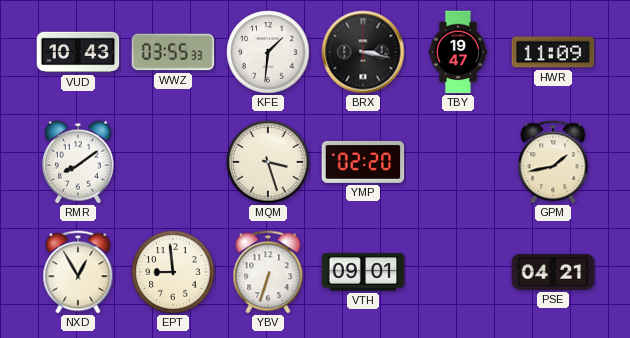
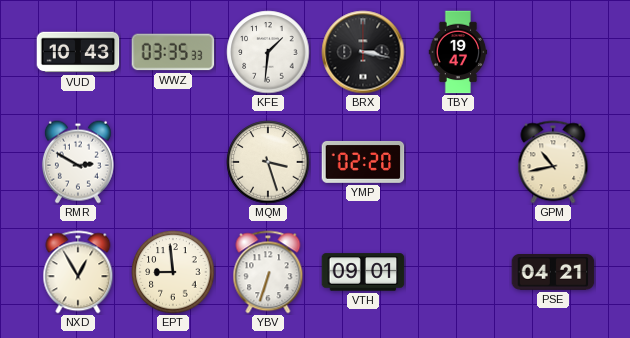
WWZ: 03:55 -> 03:35 (173, 52)
HWR: 11:09 -> none (553, 52)
RMR: 8:09 -> 2:50 (78, 162)
GPM: 1:43 -> 10:43 (553, 162)
